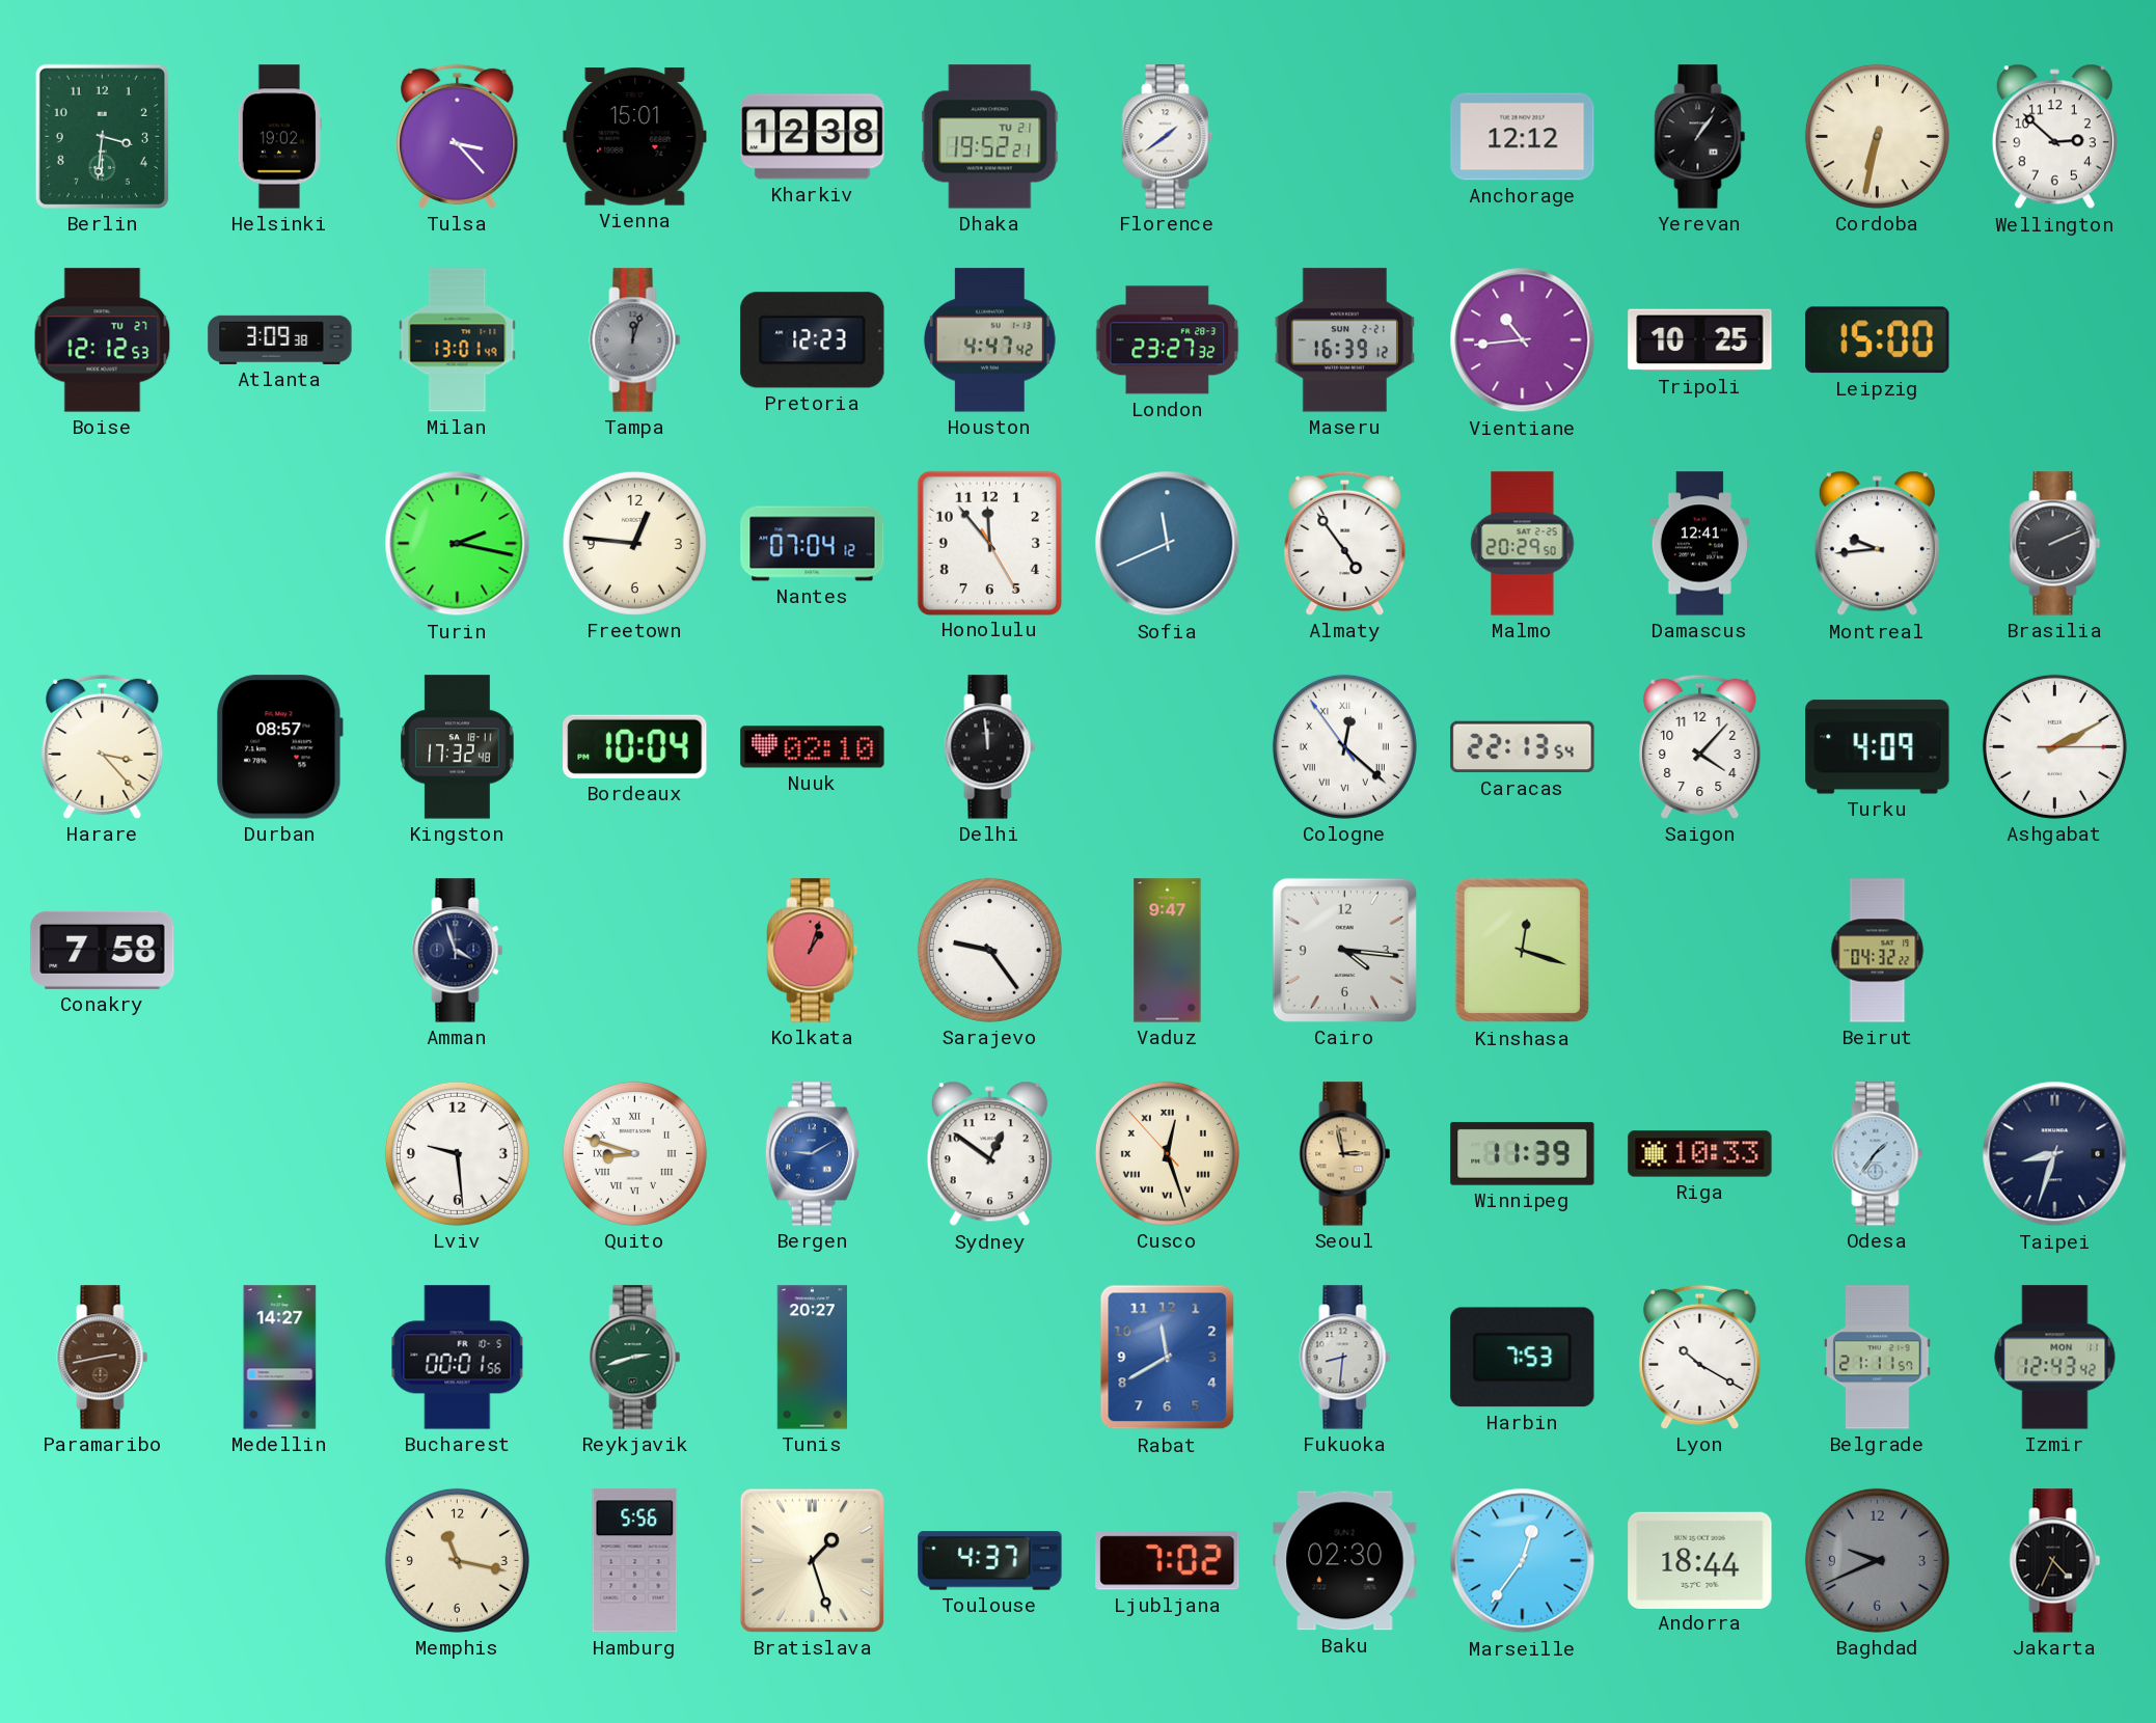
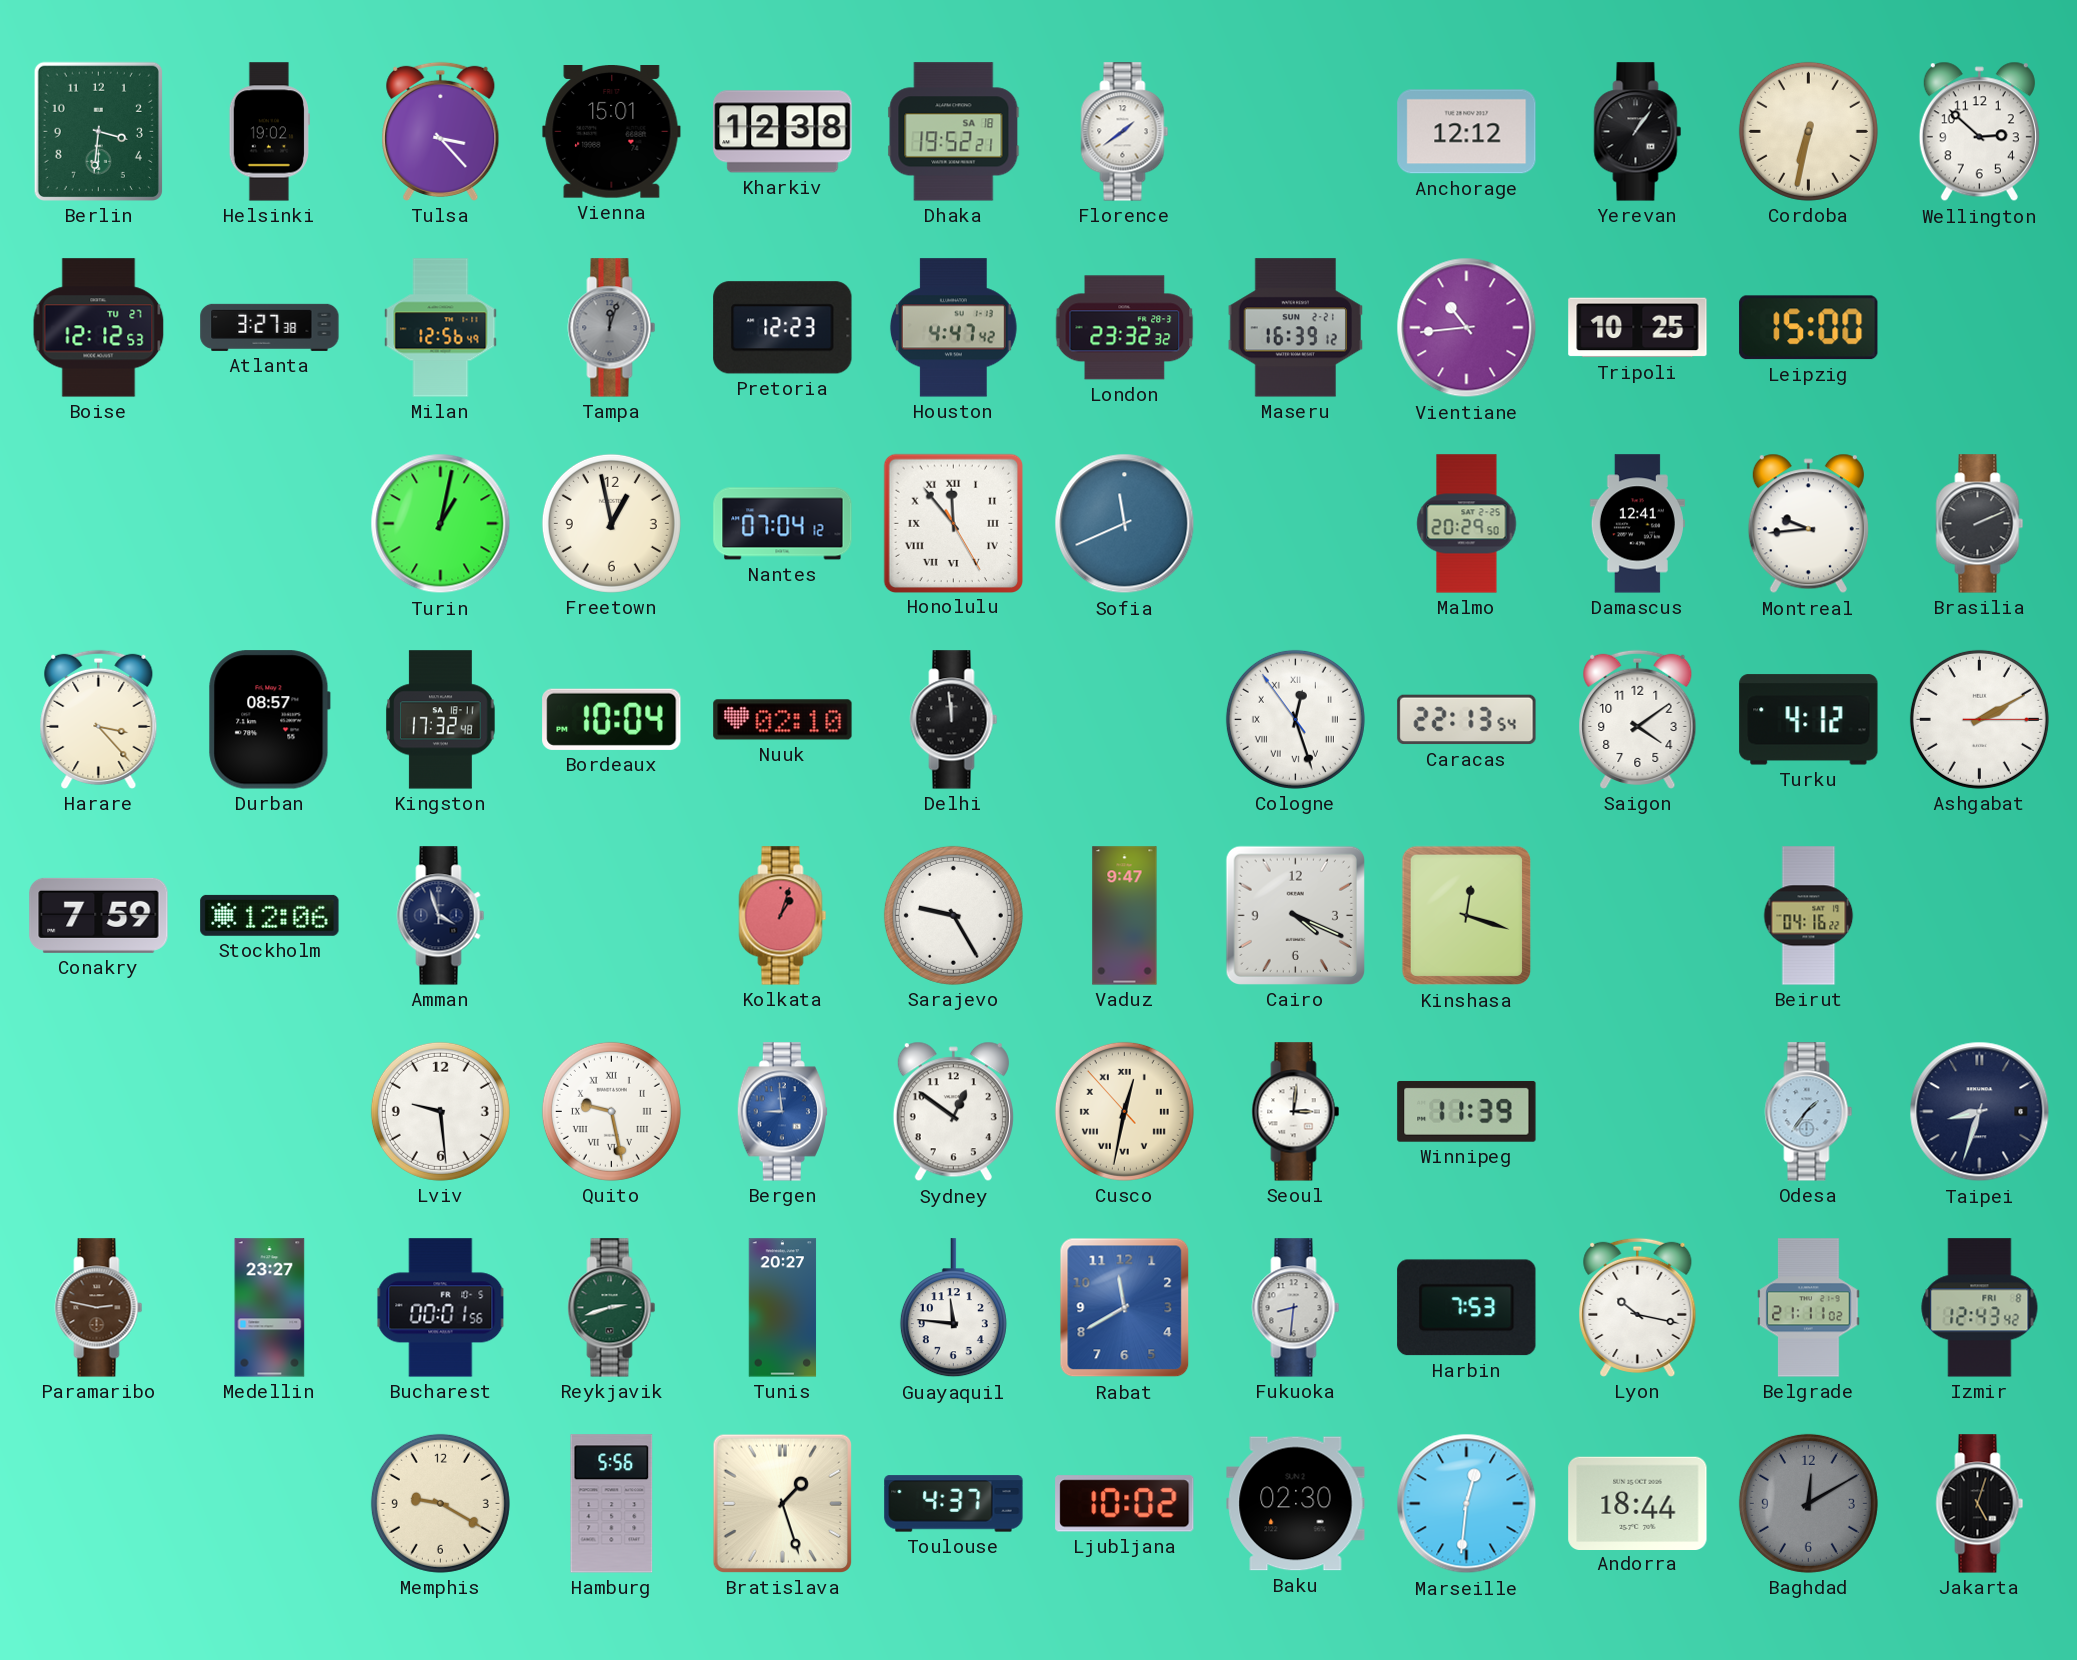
Dhaka date: TU 21 -> SA 18 (954, 132)
Atlanta: 3:09 -> 3:27 (270, 327)
Milan: 13:01 -> 12:56 (441, 328)
London: 23:27 -> 23:32 (1125, 328)
Turin: 2:17 -> 1:02 (441, 524)
Freetown: 12:46 -> 12:58 (611, 523)
Honolulu numerals: Arabic -> Roman (953, 523)
Almaty: 4:54 -> none (1345, 543)
Cologne: 12:21 -> 12:26 (1295, 719)
Saigon: 4:07 -> 4:09 (1638, 719)
Turku: 4:09 -> 4:12 (1809, 720)
Conakry: 7:58 -> 7:59 (99, 915)
Stockholm: none -> 12:06 (270, 915)
Sarajevo: 9:24 -> 9:25 (953, 915)
Cairo: 4:16 -> 4:19 (1295, 915)
Beirut: 04:32 -> 04:16 (1809, 916)
Quito: 8:48 -> 9:28 (611, 1111)
Bergen: 9:10 -> 8:59 (782, 1112)
Cusco: 12:26 -> 12:31 (1124, 1111)
Seoul: 2:58 -> 3:01 (1296, 1112)
Seoul dial: champagne -> white (1296, 1112)
Riga: 10:33 -> none (1700, 1154)
Paramaribo: 2:43 -> 2:47 (99, 1308)
Medellin: 14:27 -> 23:27 (270, 1308)
Guayaquil: none -> 11:46 (953, 1308)
Lyon: 10:20 -> 10:17 (1638, 1307)
Belgrade: 21:11:57 -> 21:11:02 (1809, 1308)
Izmir date: MON 11 -> FRI 8 (1980, 1308)
Memphis: 11:17 -> 9:20 (440, 1503)
Ljubljana: 7:02 -> 10:02 (1125, 1504)
Marseille: 12:36 -> 12:31 (1467, 1504)
Baghdad: 9:41 -> 12:10 (1808, 1503)
Jakarta: 4:34 -> 5:03 (1980, 1504)
